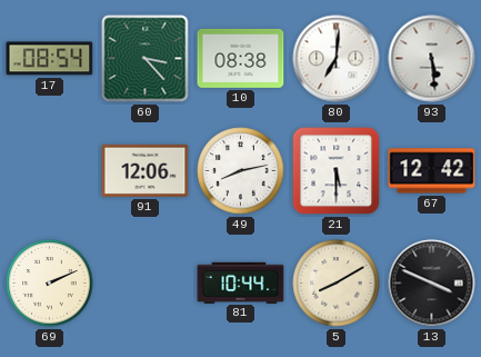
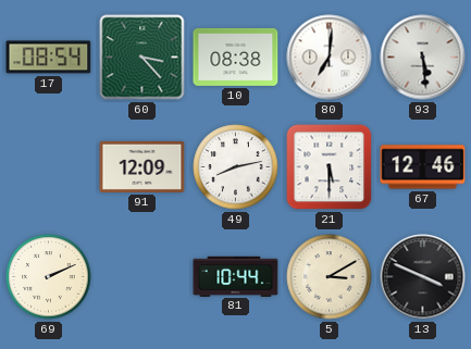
91: 12:06 -> 12:09 (142, 166)
67: 12:42 -> 12:46 (423, 167)
5: 8:10 -> 3:10 (330, 277)
